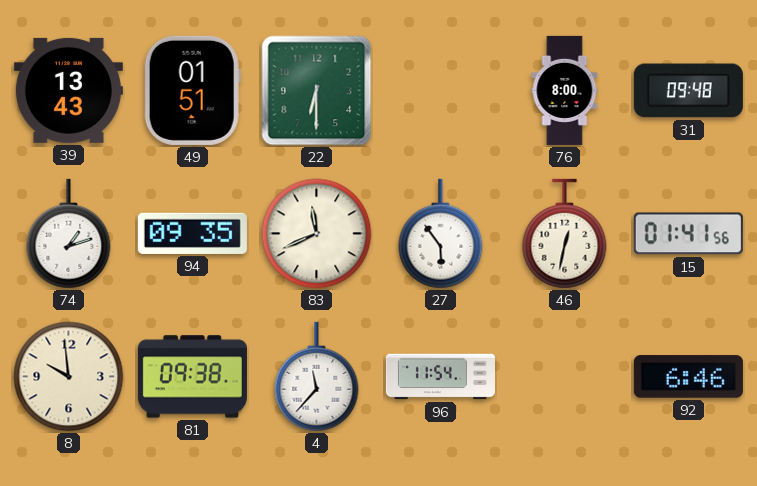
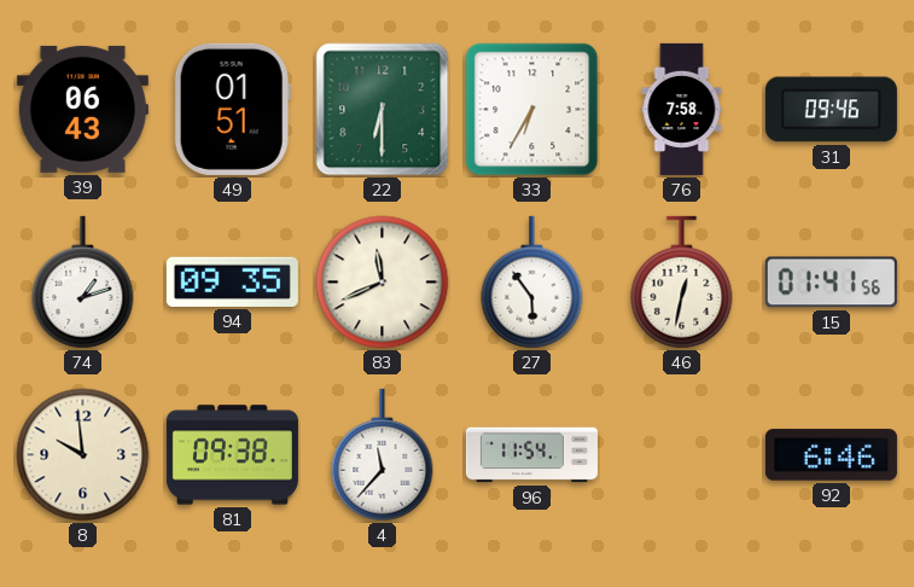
39: 13:43 -> 06:43 (82, 109)
33: none -> 6:35 (532, 110)
76: 8:00 -> 7:58 (682, 109)
31: 09:48 -> 09:46 (831, 110)
